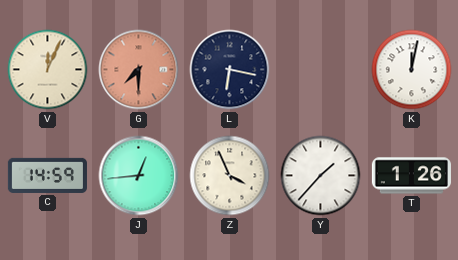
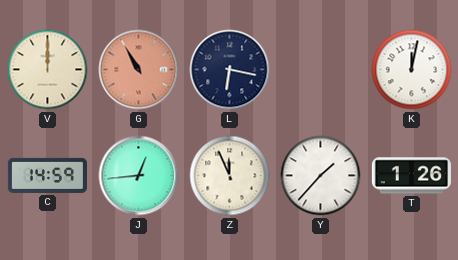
V: 12:04 -> 12:00 (48, 70)
G: 7:30 -> 10:55 (139, 70)
Z: 3:56 -> 11:56 (230, 176)
